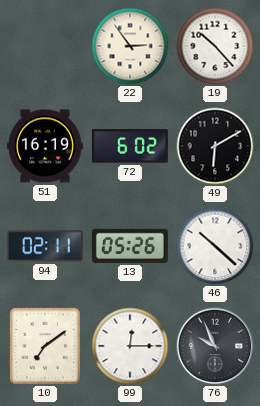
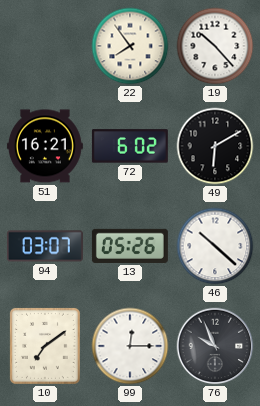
22: 2:54 -> 7:54 (130, 46)
51: 16:19 -> 16:21 (45, 146)
94: 02:11 -> 03:07 (45, 246)
